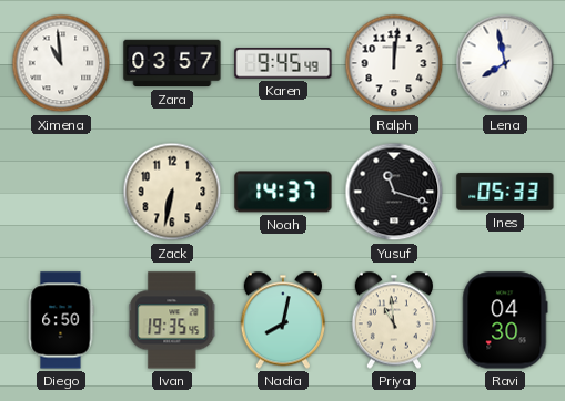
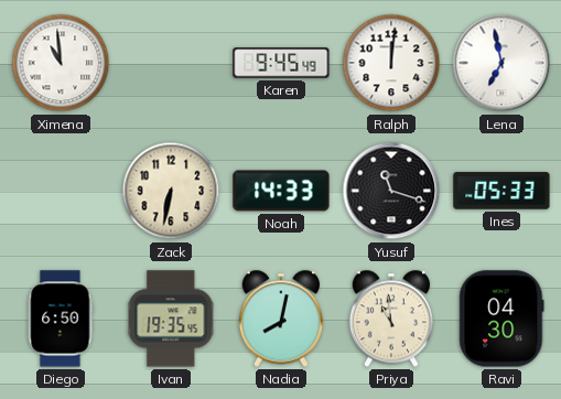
Zara: 03:57 -> none (172, 63)
Lena: 7:58 -> 6:58 (501, 63)
Noah: 14:37 -> 14:33 (281, 191)
